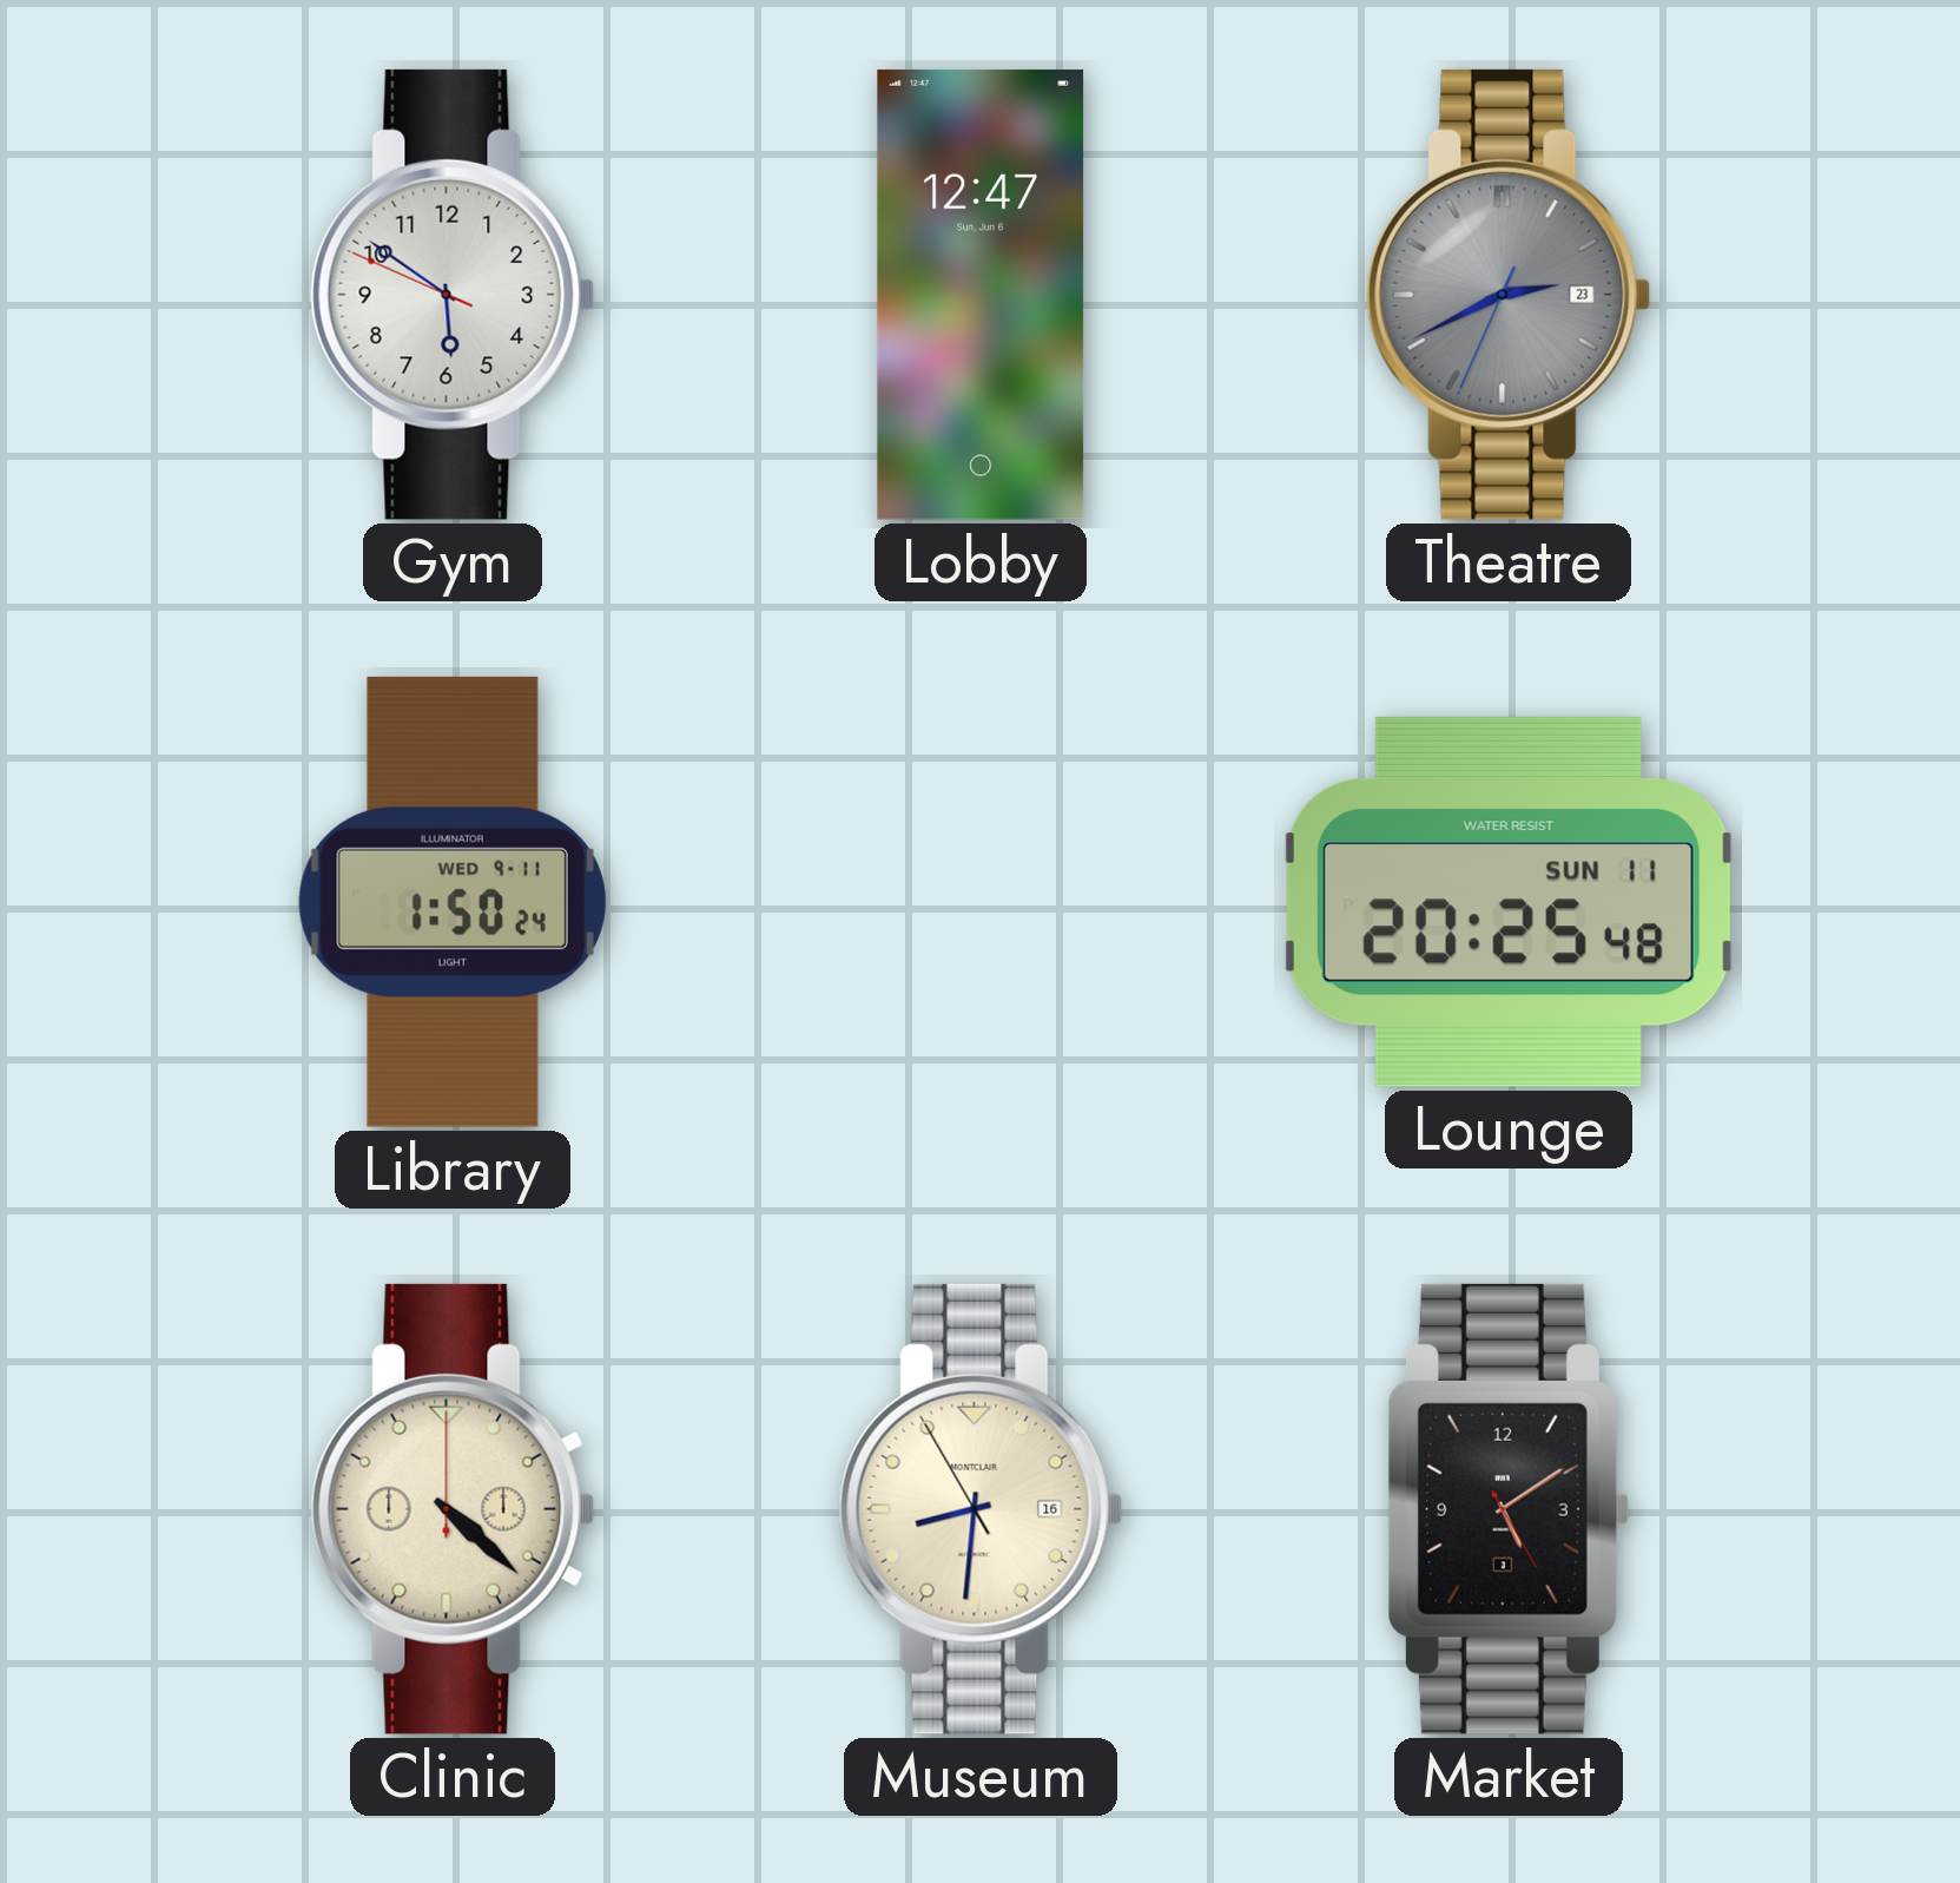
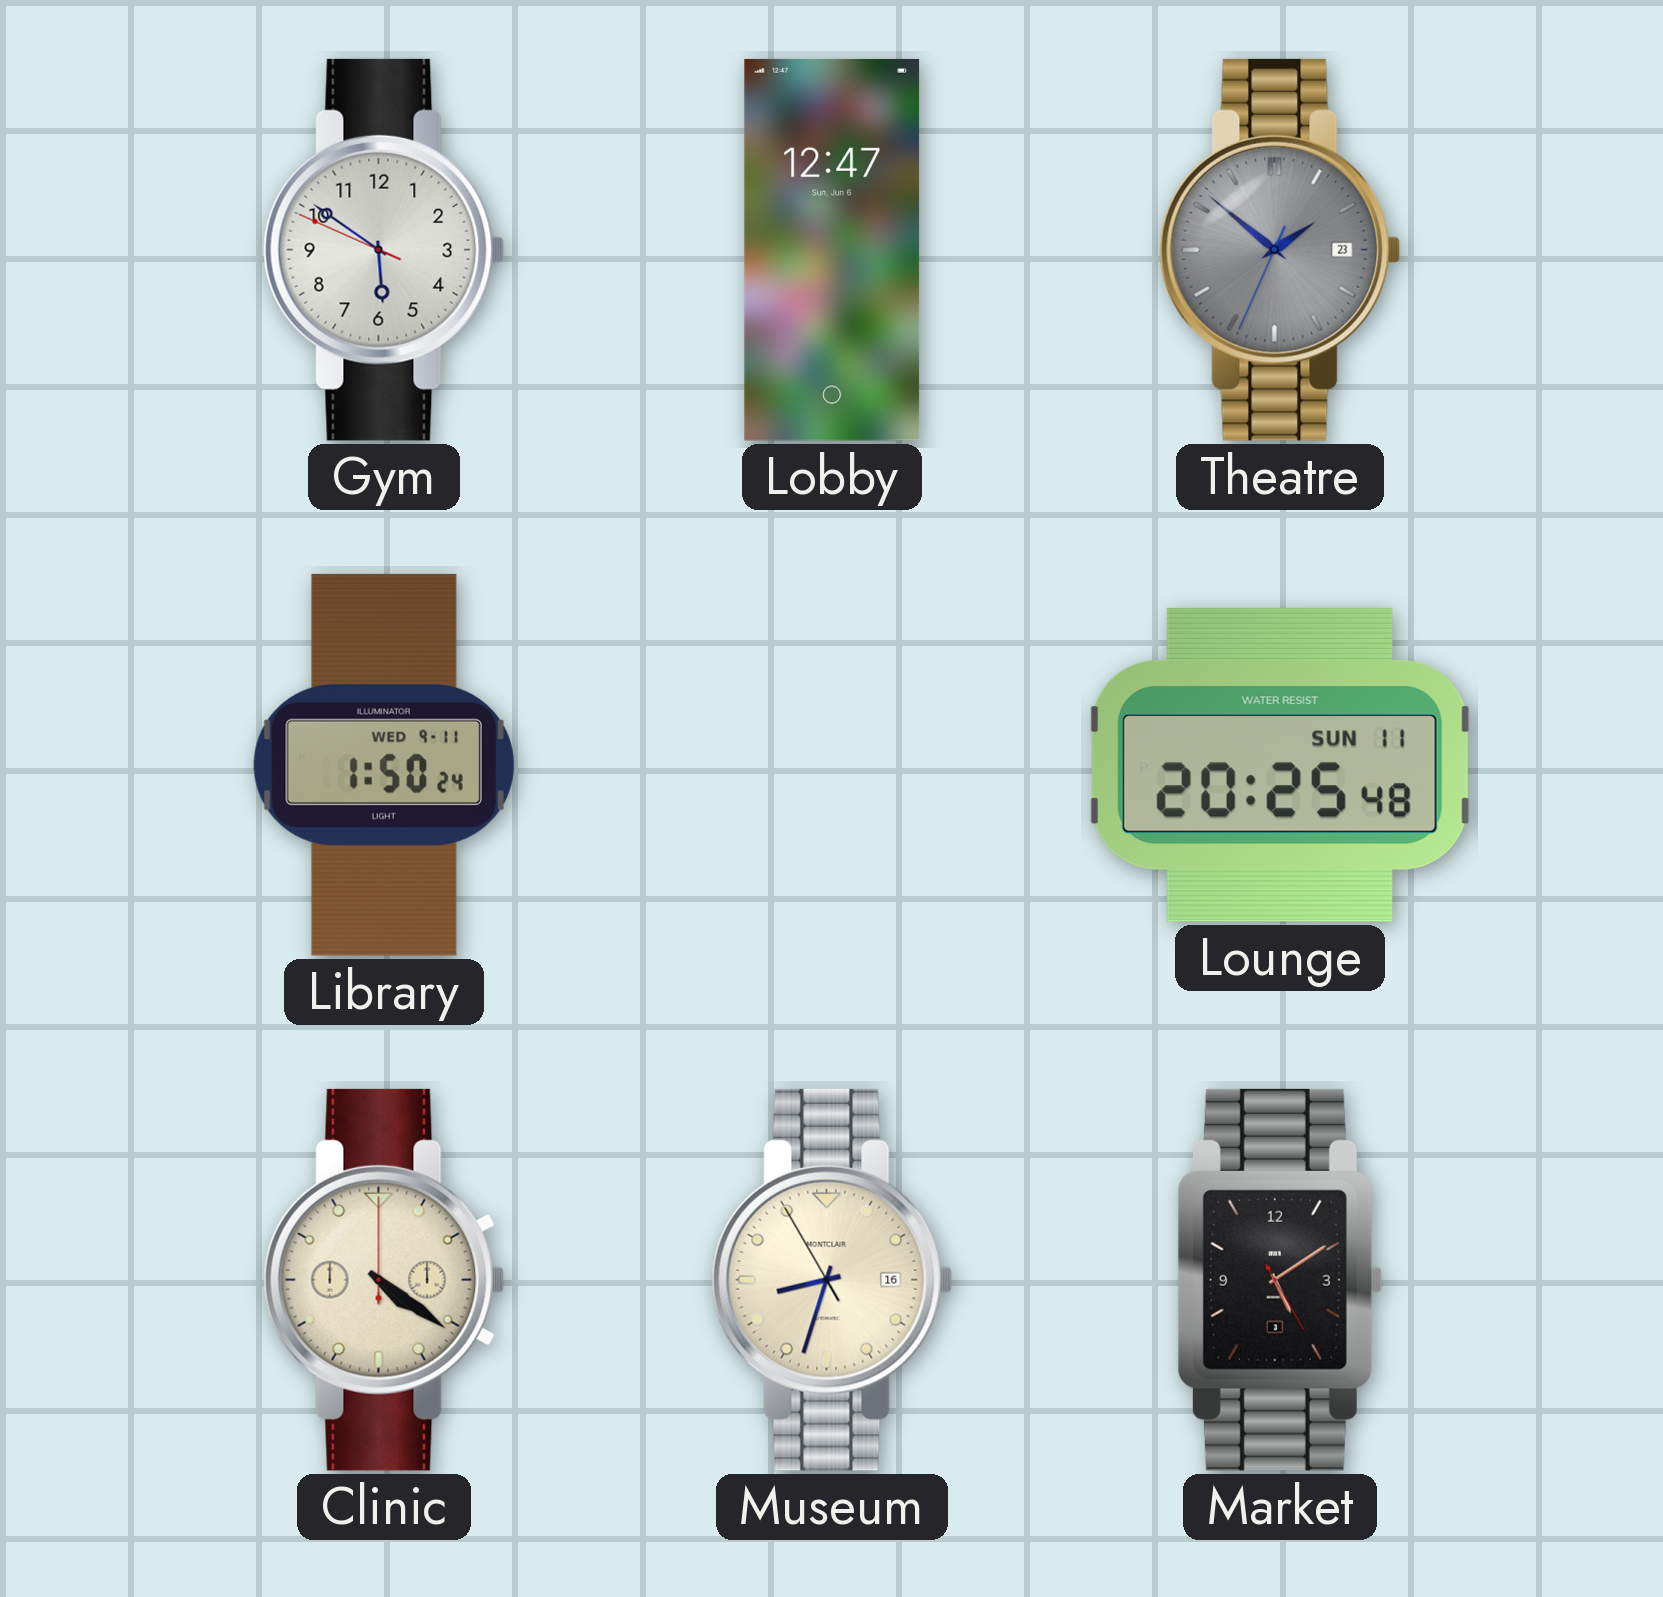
Theatre: 2:40 -> 1:51 (1280, 250)
Clinic: 4:22 -> 4:21 (384, 1280)
Museum: 8:30 -> 8:32 (832, 1280)
